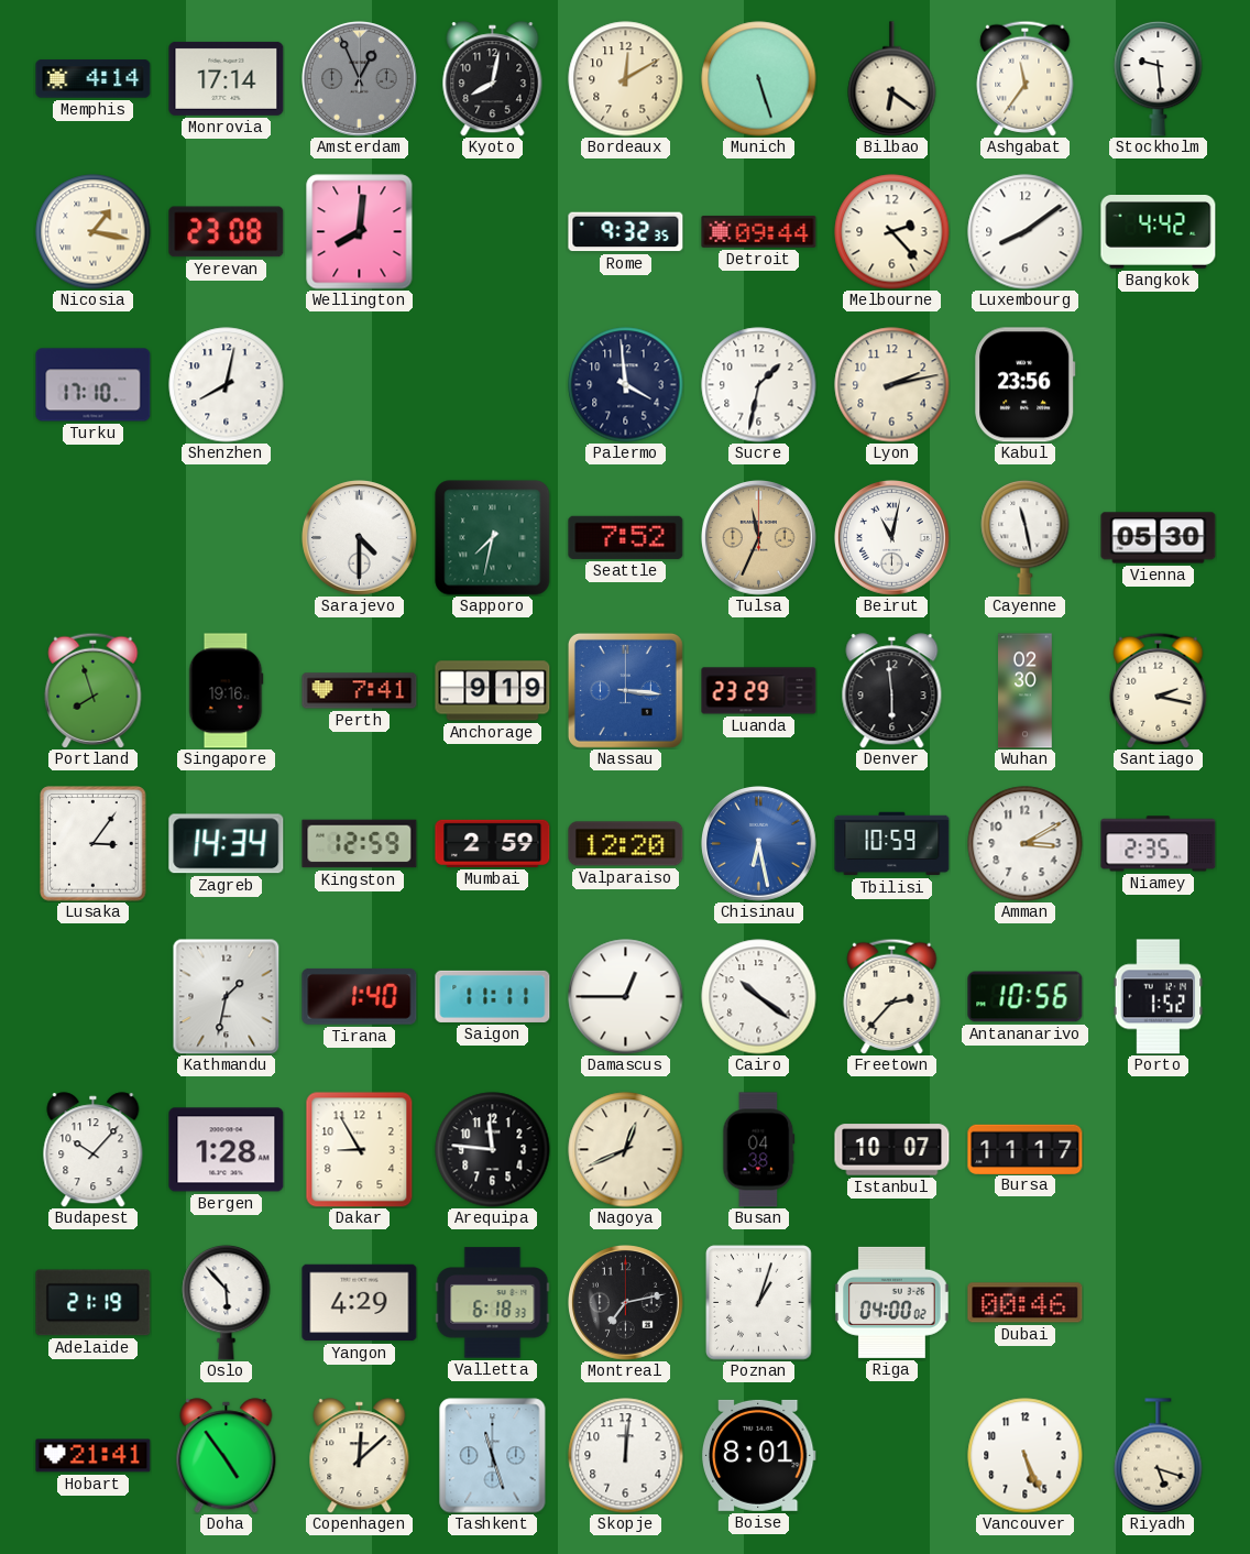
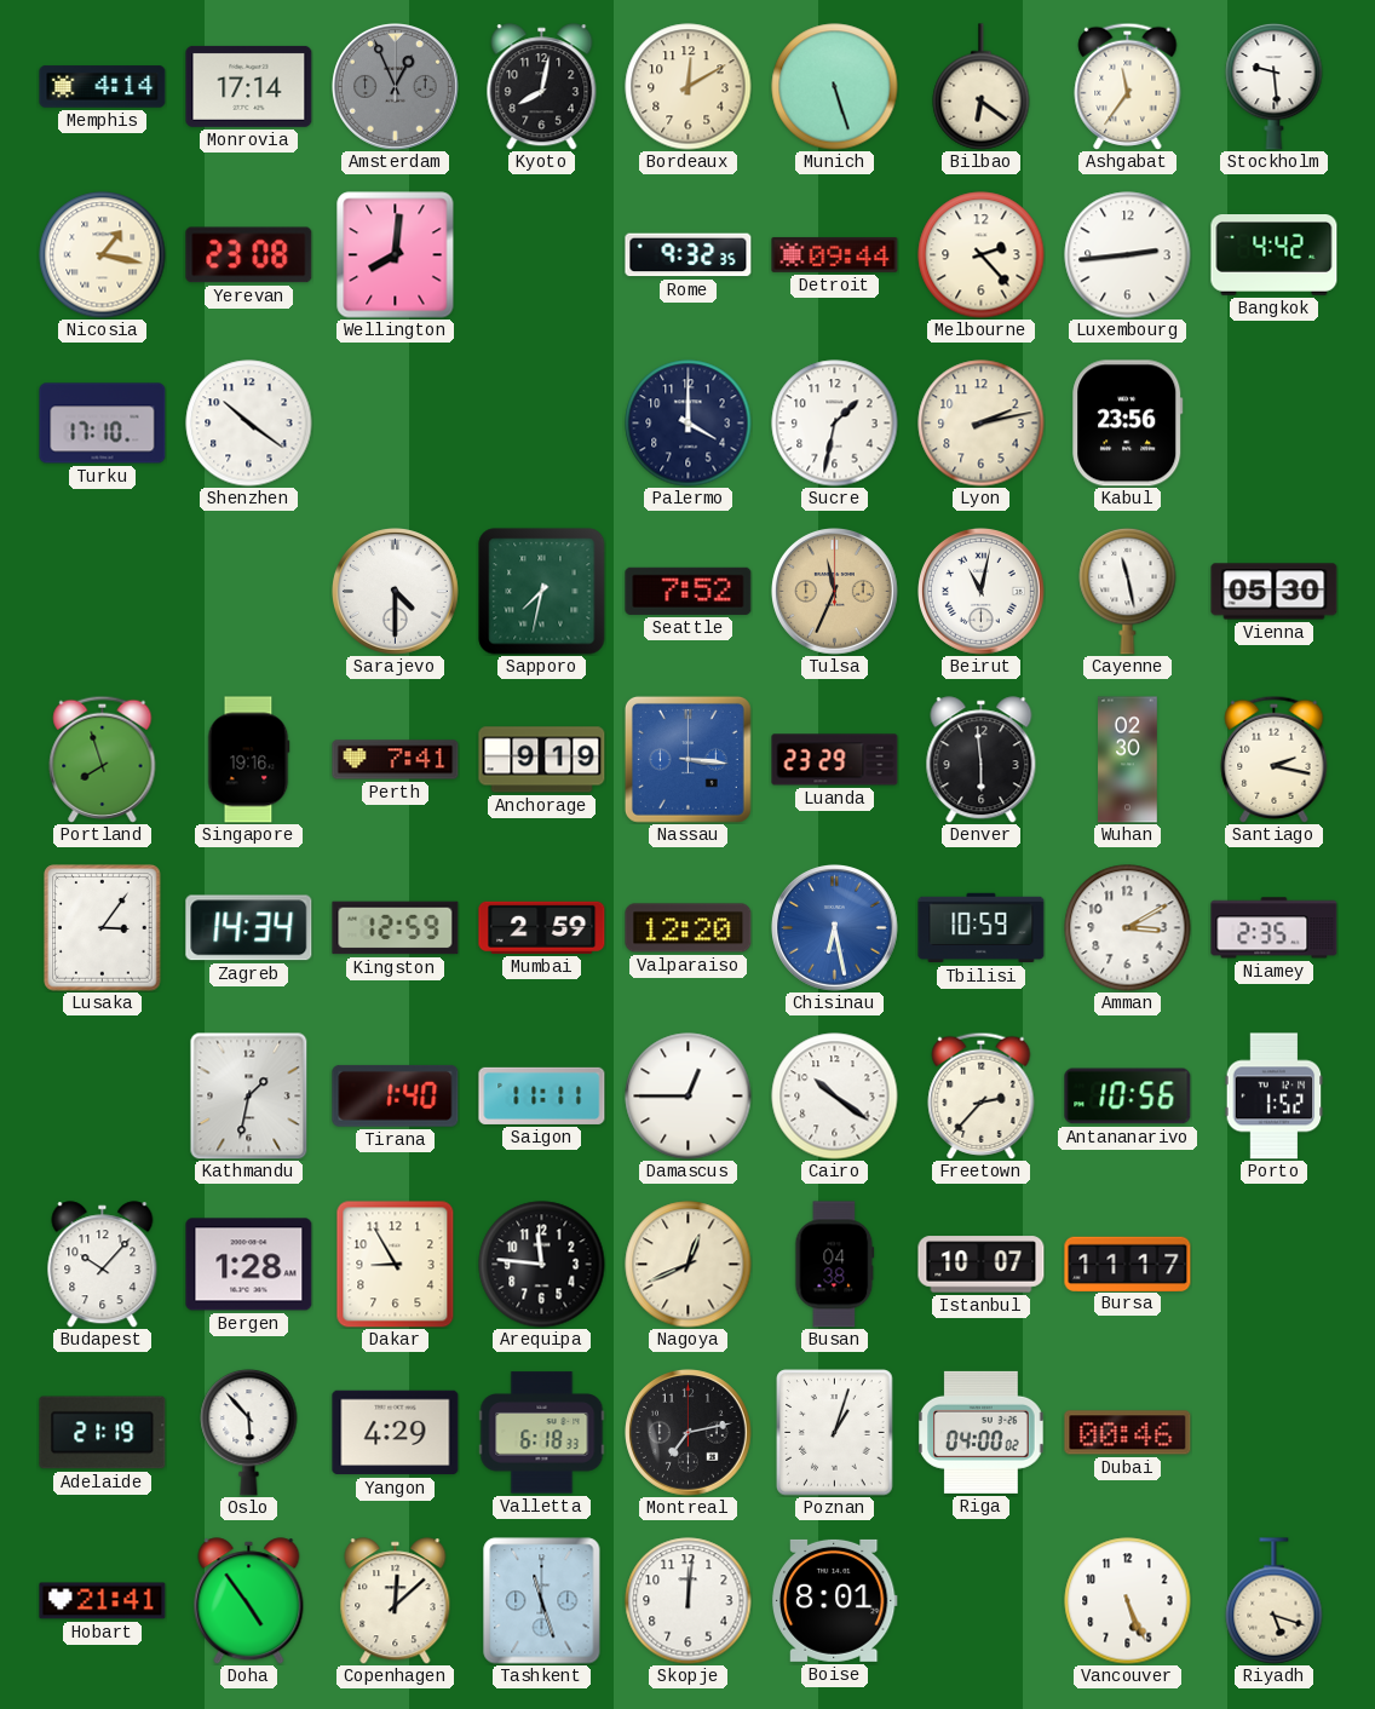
Luxembourg: 8:09 -> 2:44 (1128, 255)
Shenzhen: 8:02 -> 10:21 (249, 424)
Palermo: 3:59 -> 4:00 (689, 424)
